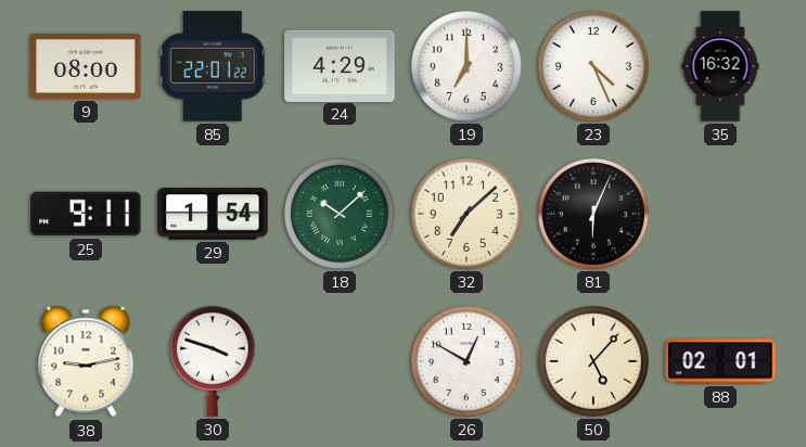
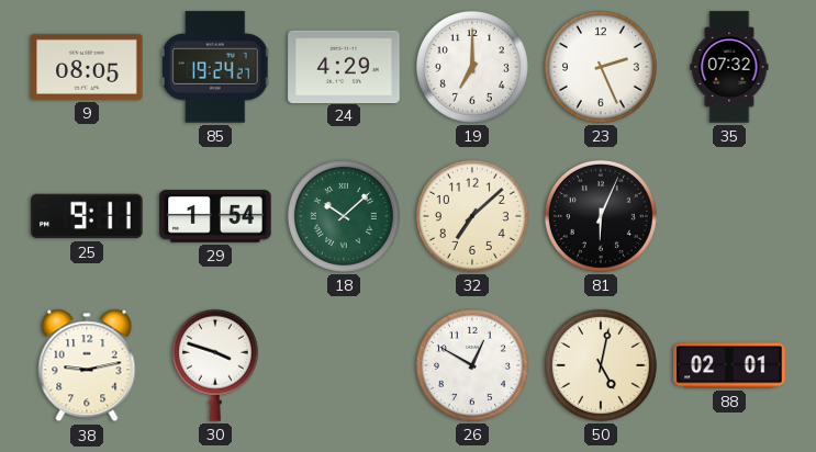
9: 08:00 -> 08:05 (87, 67)
85: 22:01 -> 19:24 (215, 67)
23: 4:26 -> 2:26 (601, 67)
35: 16:32 -> 07:32 (729, 67)
50: 5:07 -> 5:02 (601, 365)
